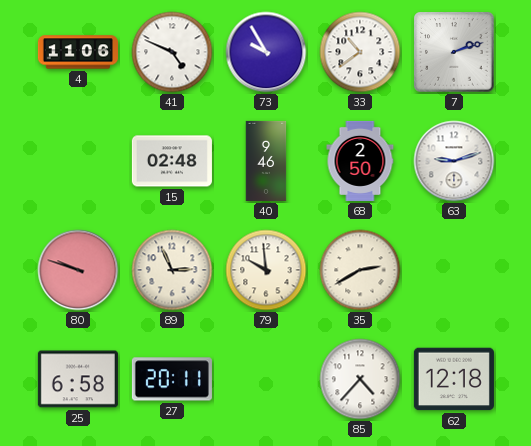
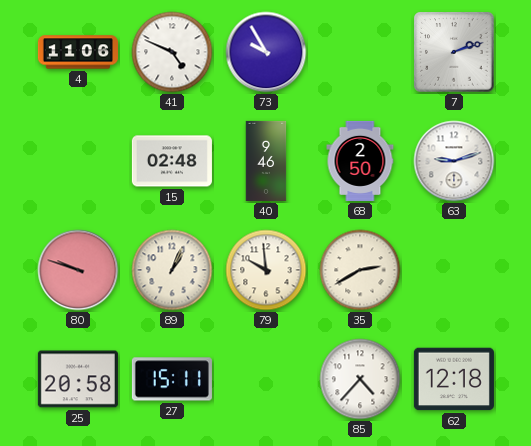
33: 10:39 -> none (360, 52)
89: 2:56 -> 1:04 (172, 270)
25: 6:58 -> 20:58 (78, 379)
27: 20:11 -> 15:11 (172, 379)
